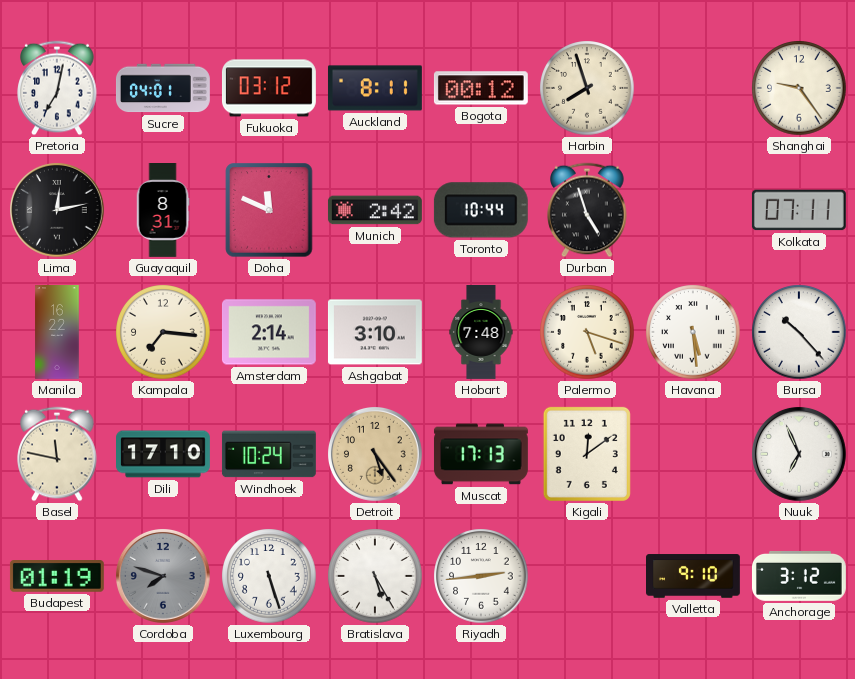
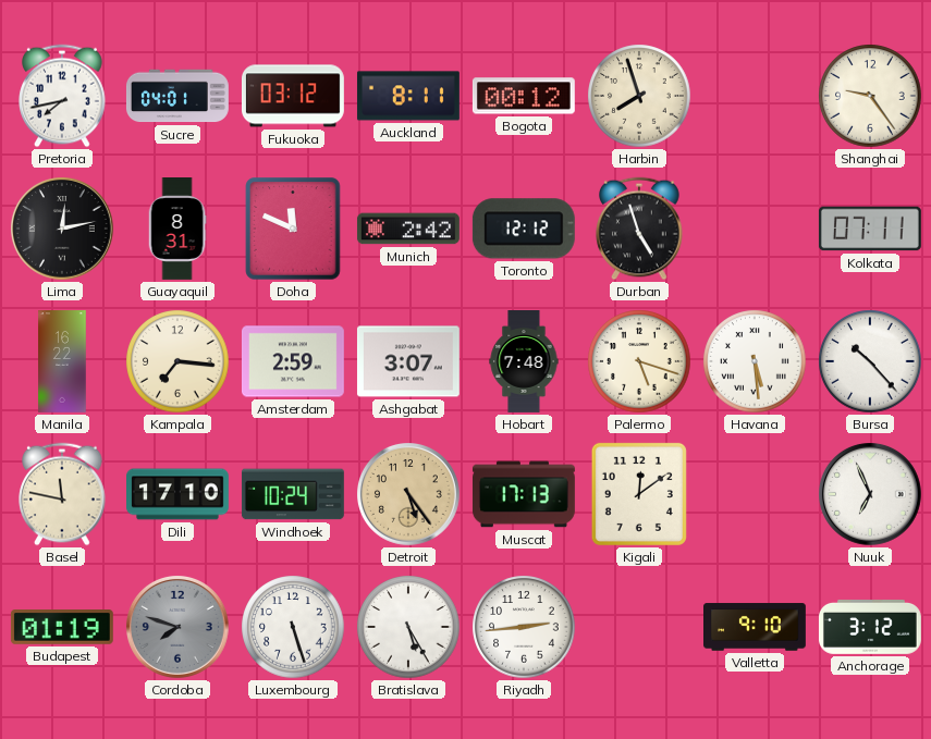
Pretoria: 7:02 -> 7:43 (62, 96)
Toronto: 10:44 -> 12:12 (524, 229)
Amsterdam: 2:14 -> 2:59 (293, 361)
Ashgabat: 3:10 -> 3:07 (408, 361)
